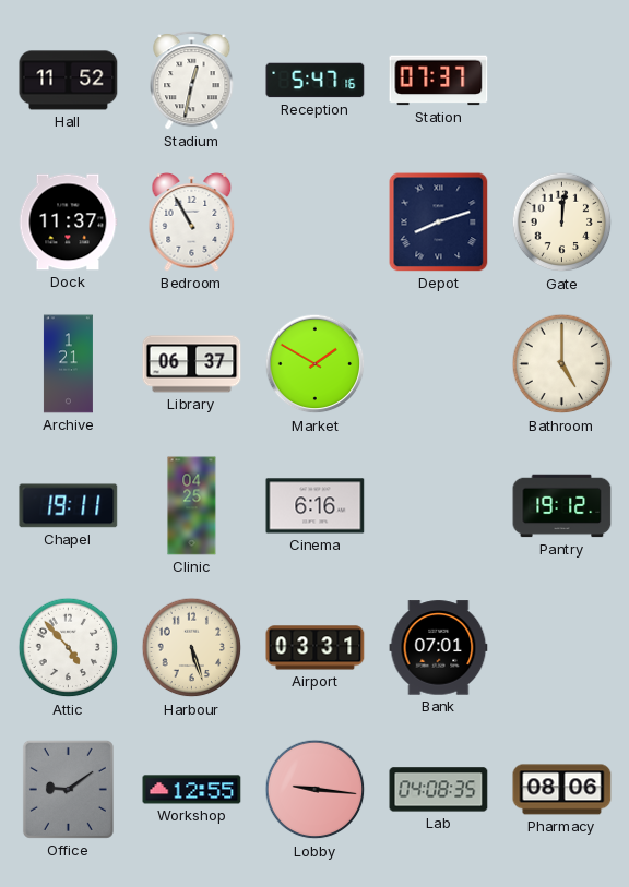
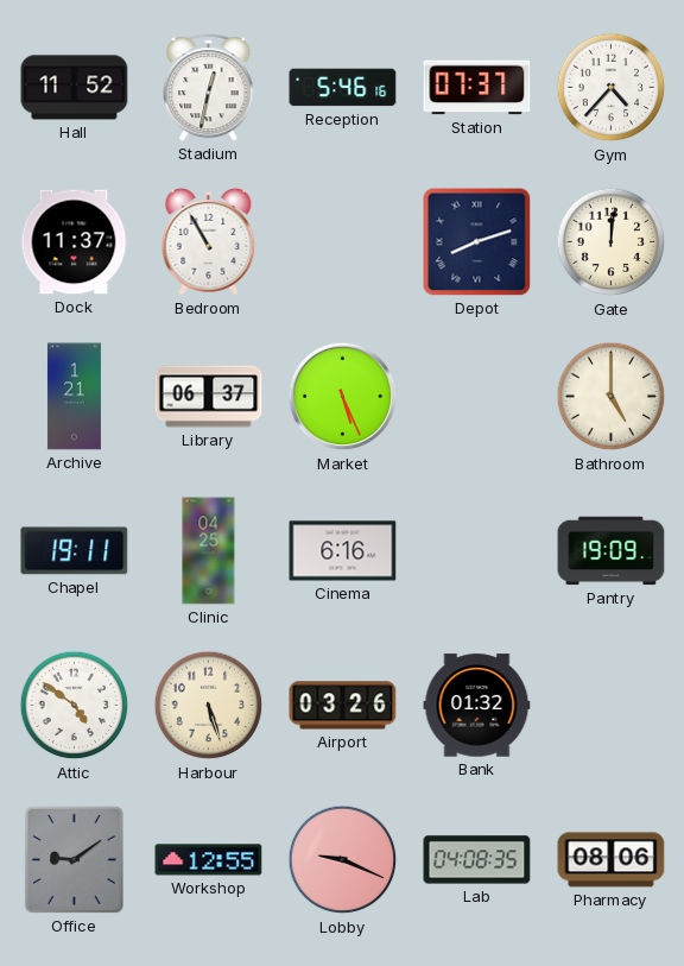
Reception: 5:47 -> 5:46 (343, 88)
Gym: none -> 4:37 (612, 88)
Market: 1:50 -> 5:26 (343, 397)
Pantry: 19:12 -> 19:09 (612, 551)
Attic: 4:53 -> 4:51 (75, 706)
Airport: 03:31 -> 03:26 (343, 706)
Bank: 07:01 -> 01:32 (477, 706)
Lobby: 9:16 -> 9:19 (343, 860)
